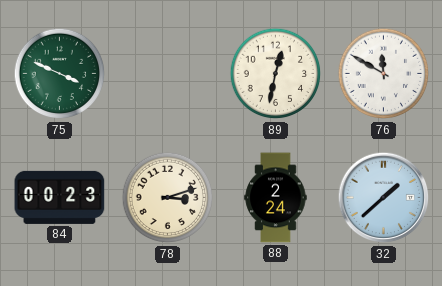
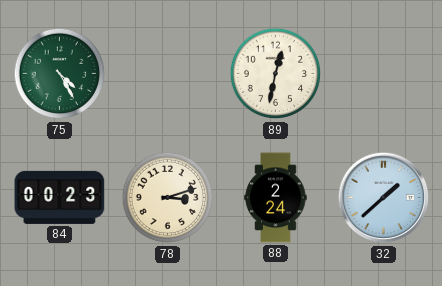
75: 3:49 -> 4:25 (60, 74)
76: 11:50 -> none (384, 74)
